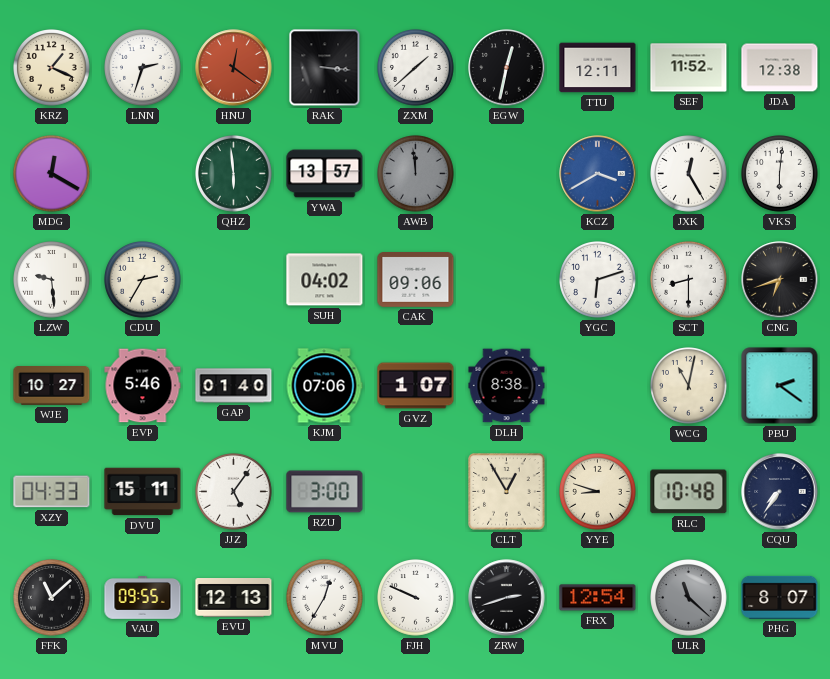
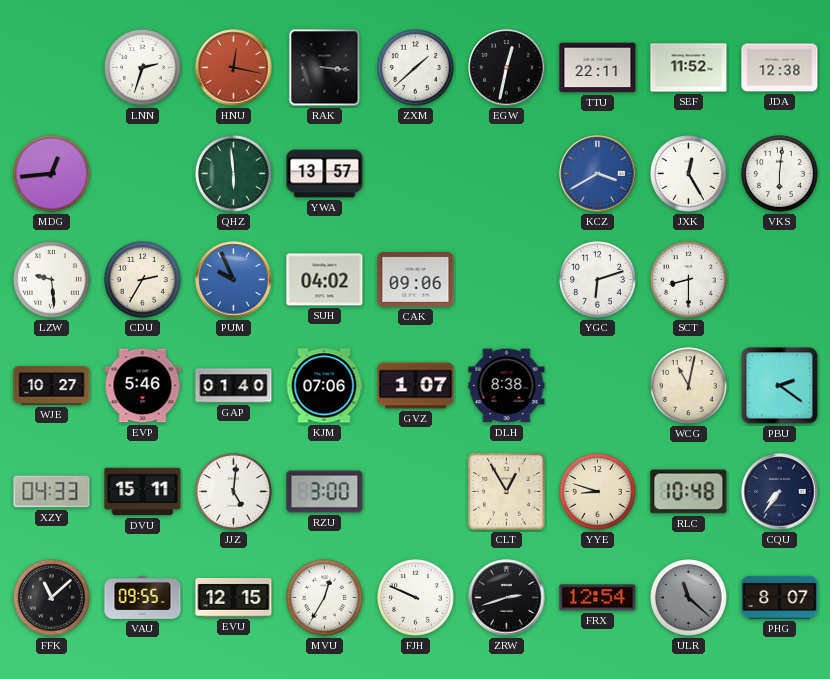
KRZ: 1:19 -> none (52, 68)
HNU: 12:21 -> 12:17 (234, 68)
TTU: 12:11 -> 22:11 (598, 68)
MDG: 12:20 -> 12:44 (52, 174)
AWB: 11:59 -> none (416, 174)
PUM: none -> 9:56 (234, 280)
CNG: 6:42 -> none (780, 280)
JJZ: 5:06 -> 5:01 (234, 492)
EVU: 12:13 -> 12:15 (234, 598)
